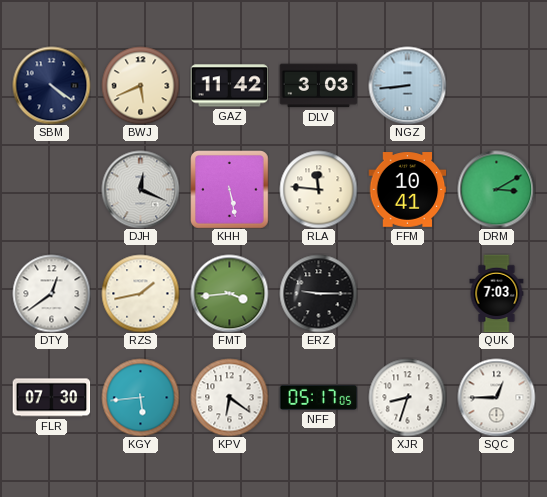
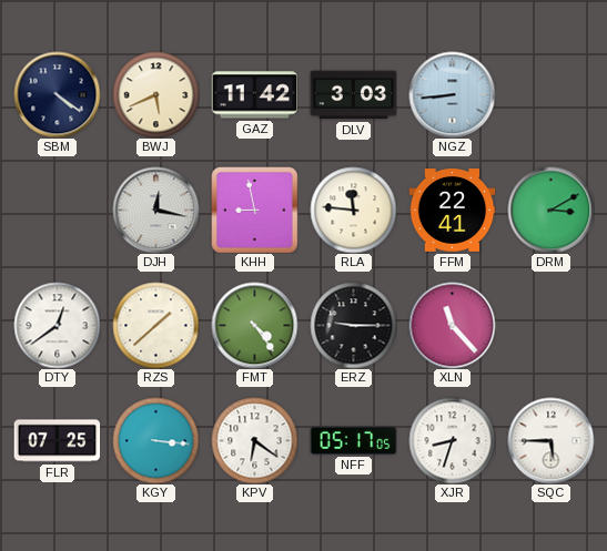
DJH: 12:19 -> 12:17 (155, 210)
KHH: 5:28 -> 8:58 (254, 210)
FFM: 10:41 -> 22:41 (452, 211)
RZS: 1:43 -> 1:38 (155, 325)
FMT: 3:44 -> 4:24 (254, 325)
XLN: none -> 11:23 (452, 325)
QUK: 7:03 -> none (497, 293)
FLR: 07:30 -> 07:25 (57, 441)
KGY: 5:44 -> 3:16 (155, 440)
SQC: 12:45 -> 5:45 (550, 440)
